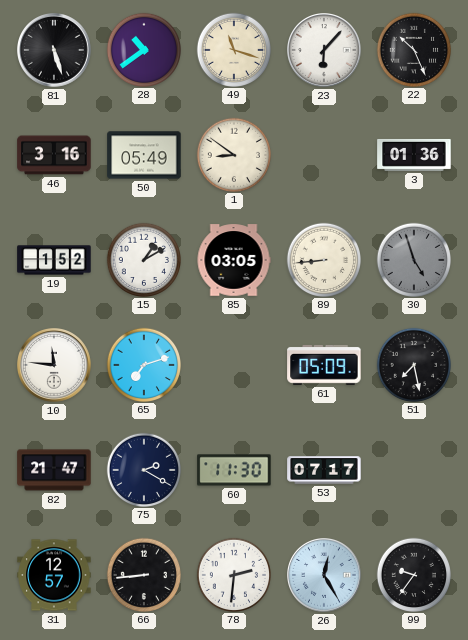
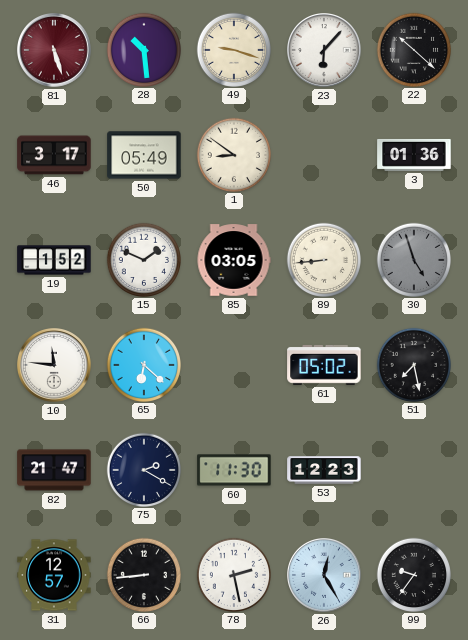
81 dial: black -> burgundy (55, 51)
28: 10:39 -> 10:29 (143, 49)
49: 11:18 -> 9:18 (233, 49)
22: 10:26 -> 10:22 (413, 49)
46: 3:16 -> 3:17 (54, 155)
15: 1:10 -> 1:49 (143, 259)
65: 7:12 -> 6:22 (143, 364)
61: 05:09 -> 05:02 (324, 365)
53: 07:17 -> 12:23 (324, 470)
78: 2:31 -> 2:28 (233, 574)
